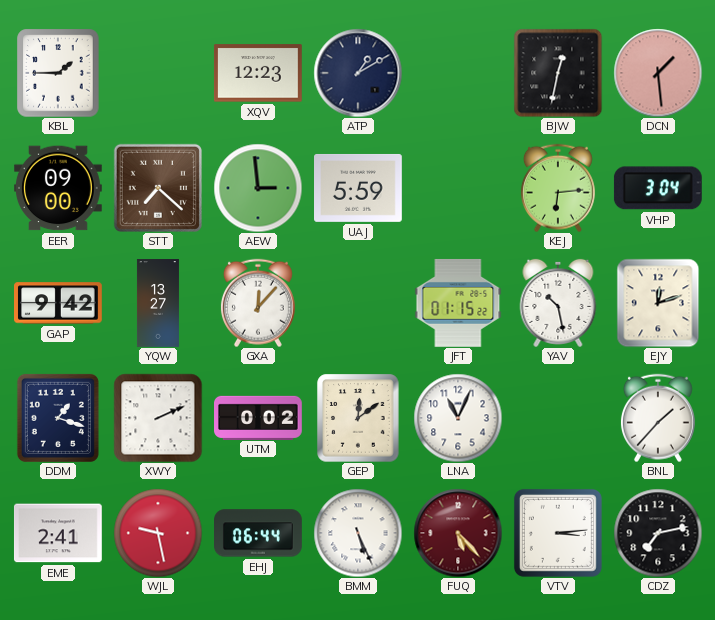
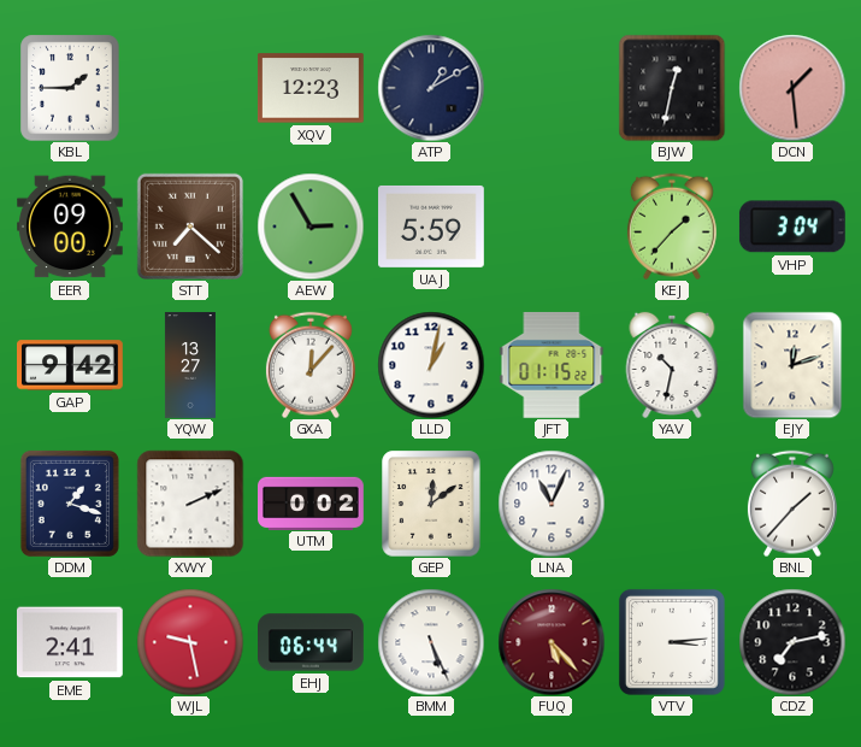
AEW: 2:59 -> 2:55 (311, 227)
KEJ: 6:14 -> 1:37 (672, 227)
LLD: none -> 1:02 (431, 365)
YAV: 10:28 -> 10:32 (672, 365)
